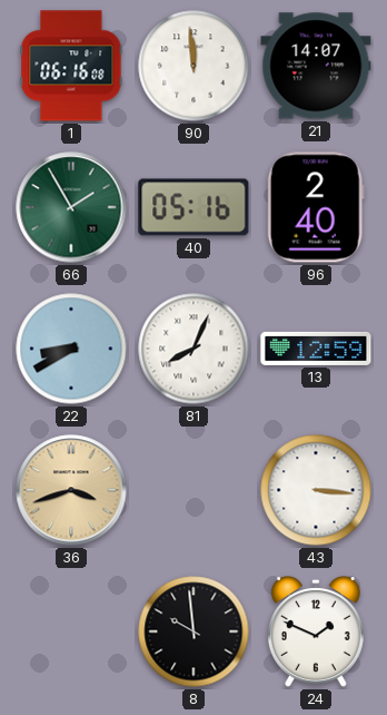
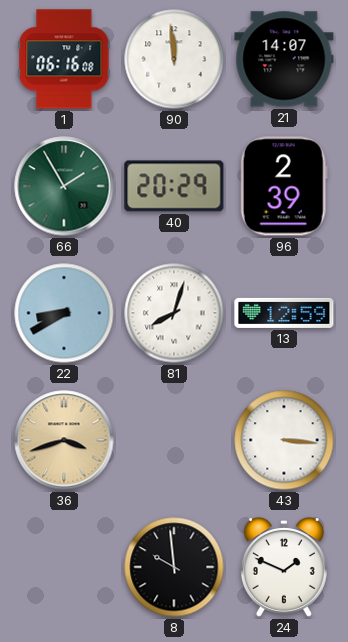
40: 05:16 -> 20:29 (174, 186)
96: 2:40 -> 2:39 (284, 186)
81: 8:04 -> 8:03 (174, 313)
